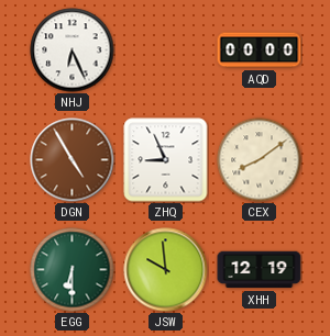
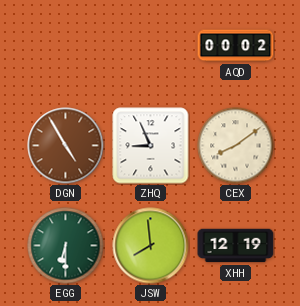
NHJ: 6:26 -> none (73, 51)
AQD: 00:00 -> 00:02 (236, 46)
JSW: 9:59 -> 7:59 (151, 246)
